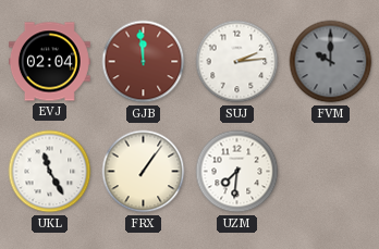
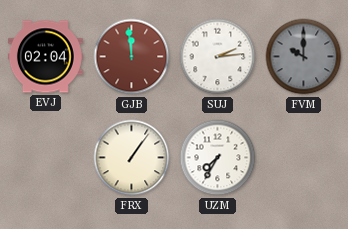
UKL: 11:25 -> none (50, 172)
UZM: 7:31 -> 7:35 (218, 158)
